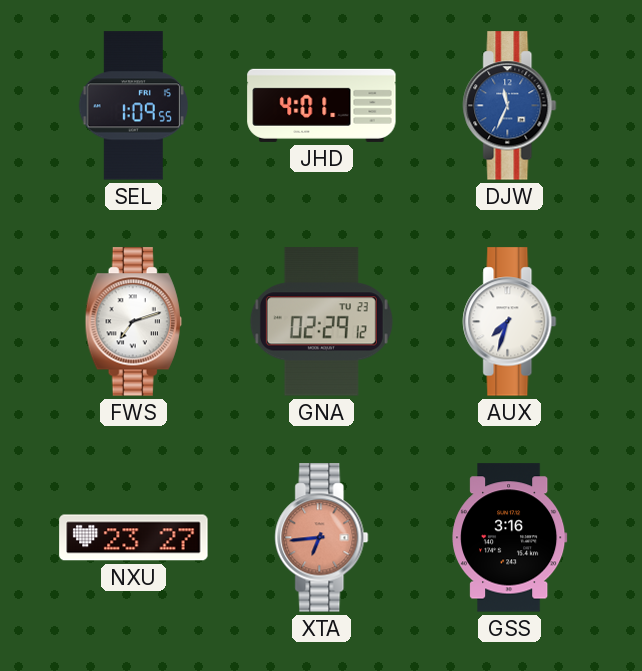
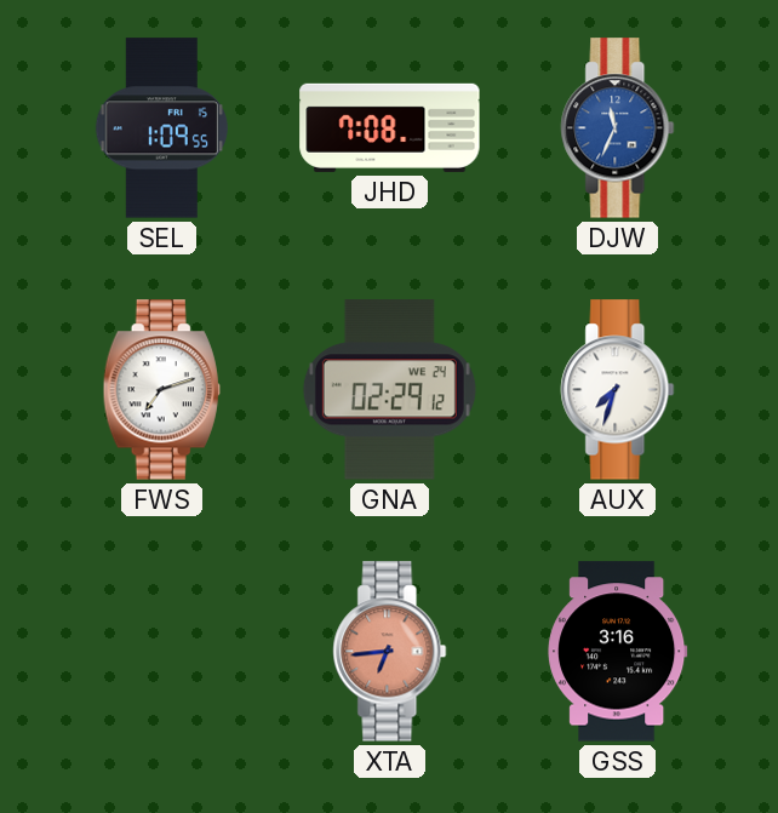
JHD: 4:01 -> 7:08 (390, 127)
GNA date: TU 23 -> WE 24 (389, 390)
NXU: 23:27 -> none (134, 538)
